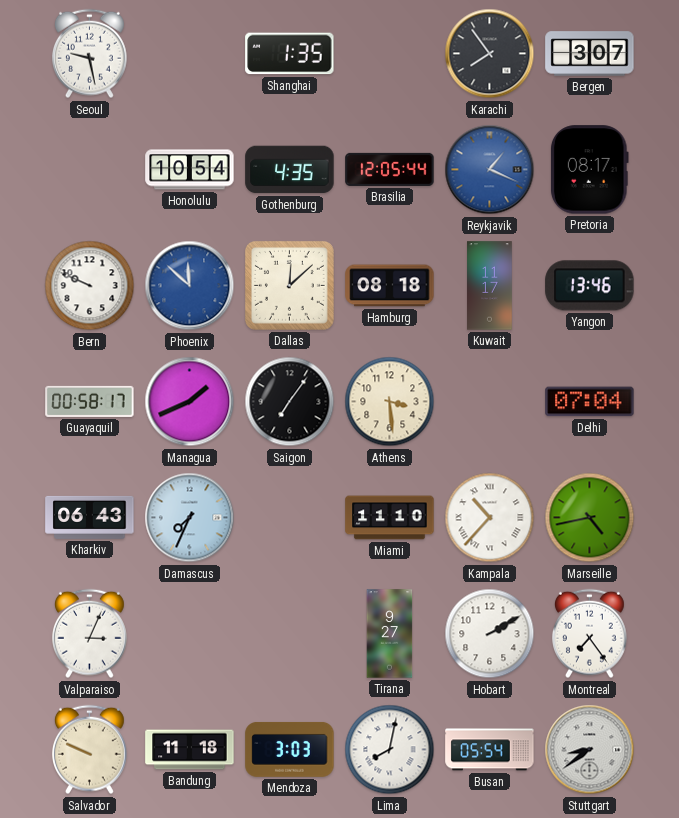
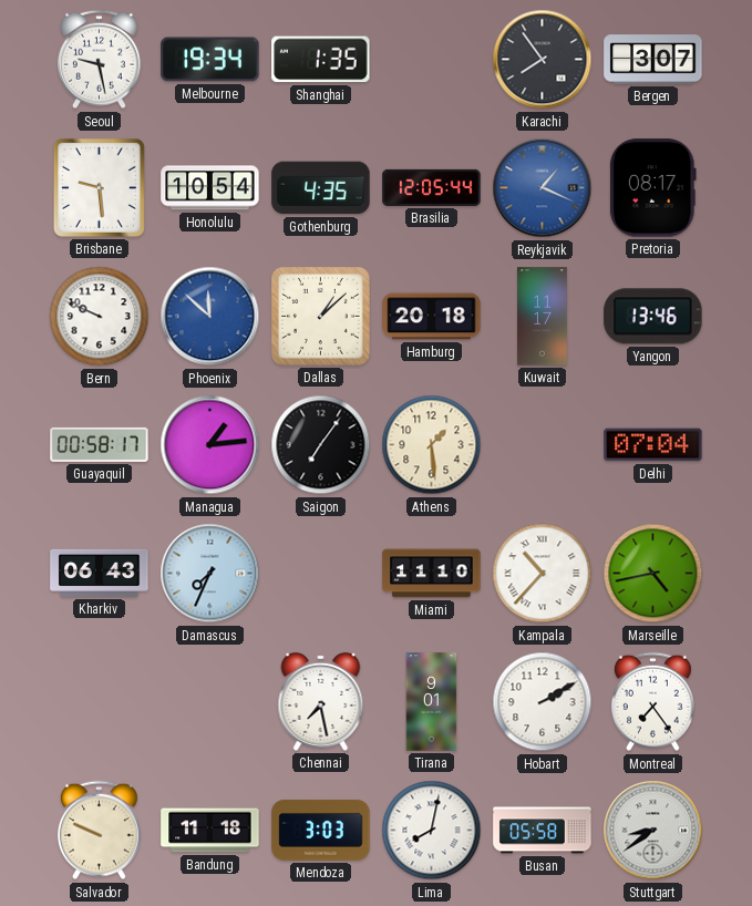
Melbourne: none -> 19:34 (210, 60)
Brisbane: none -> 9:29 (99, 187)
Dallas: 12:08 -> 1:08 (320, 316)
Hamburg: 08:18 -> 20:18 (432, 317)
Managua: 1:41 -> 1:14 (210, 445)
Athens: 3:29 -> 1:29 (432, 445)
Valparaiso: 3:04 -> none (90, 634)
Chennai: none -> 7:28 (321, 701)
Tirana: 9:27 -> 9:01 (432, 702)
Busan: 05:54 -> 05:58 (543, 831)
